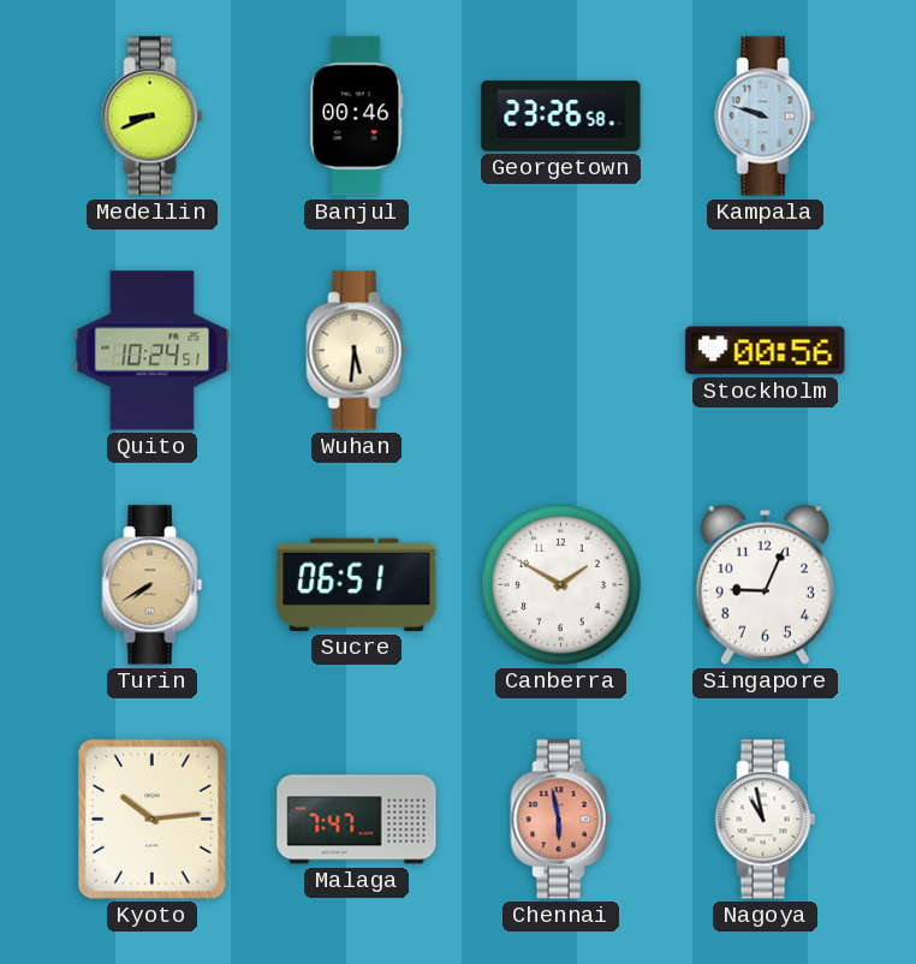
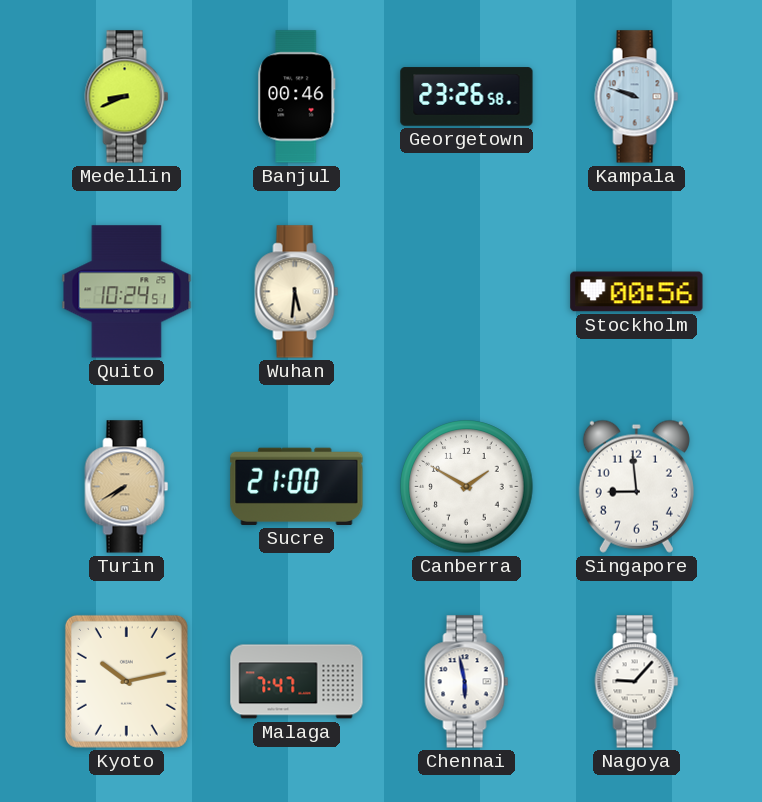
Sucre: 06:51 -> 21:00 (297, 486)
Singapore: 9:04 -> 8:59 (636, 486)
Kyoto: 10:14 -> 10:13 (126, 681)
Chennai dial: salmon -> white (467, 682)
Nagoya: 10:58 -> 9:07 (637, 682)
